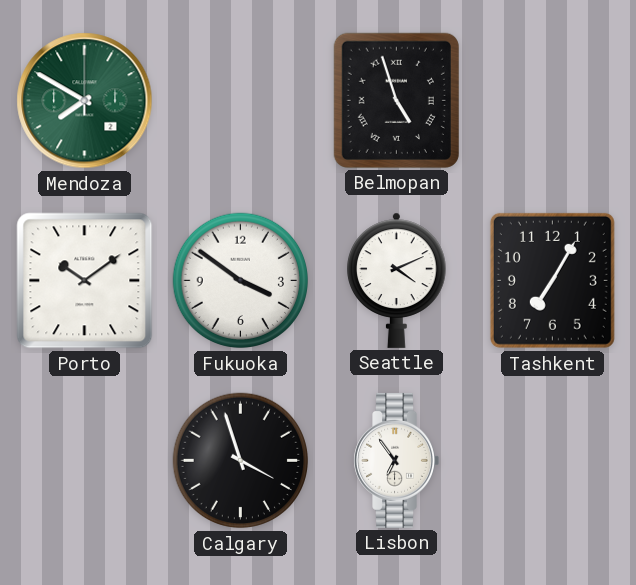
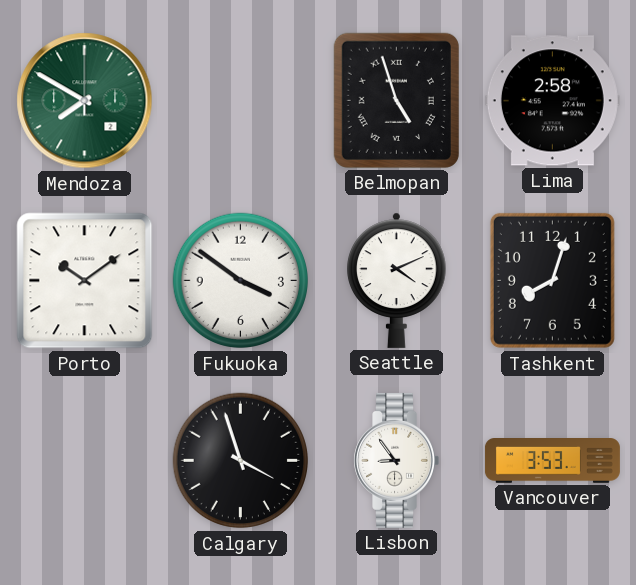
Lima: none -> 2:58 (552, 101)
Tashkent: 7:05 -> 8:03 (552, 280)
Lisbon: 6:54 -> 8:54 (396, 460)
Vancouver: none -> 3:53 (552, 461)
